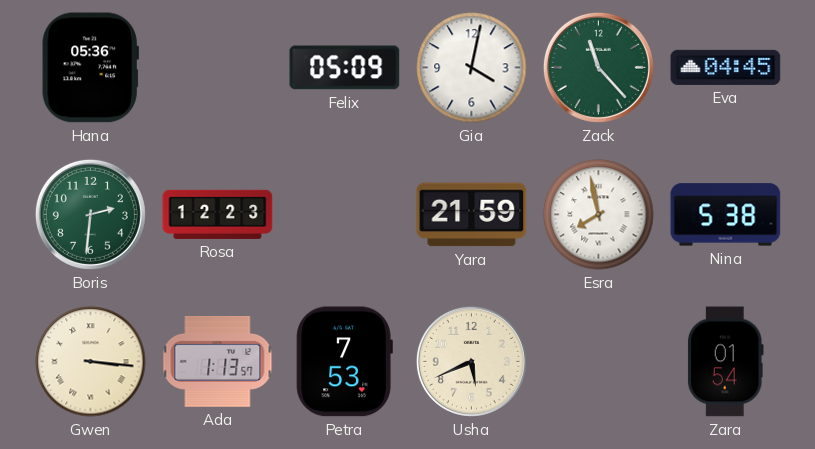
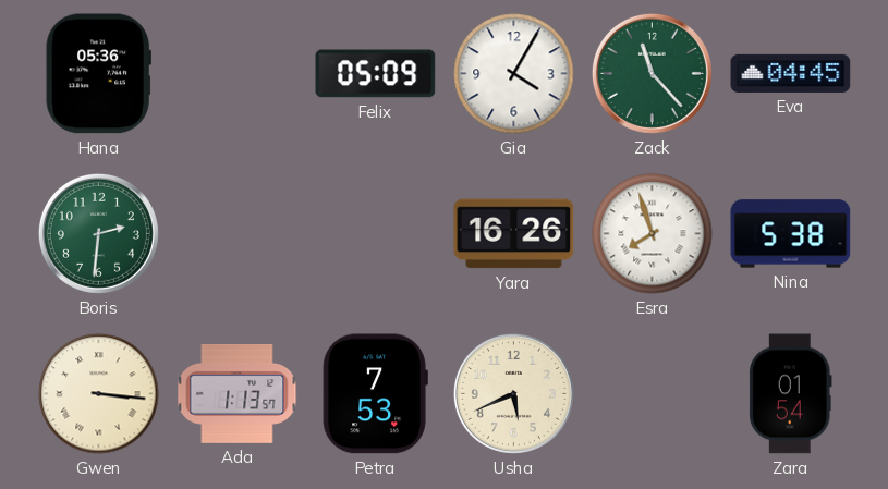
Gia: 4:02 -> 4:05 (514, 74)
Rosa: 12:23 -> none (218, 214)
Yara: 21:59 -> 16:26 (514, 234)
Esra: 7:58 -> 7:57 (653, 234)
